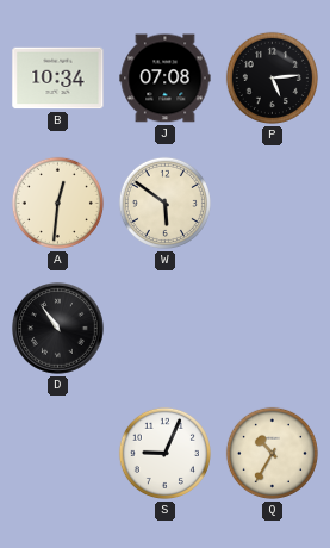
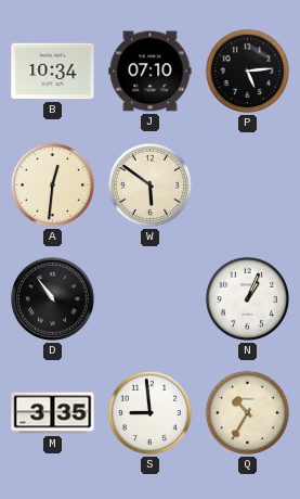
J: 07:08 -> 07:10 (151, 72)
N: none -> 1:04 (247, 298)
M: none -> 3:35 (53, 413)
S: 9:04 -> 8:59 (149, 412)
